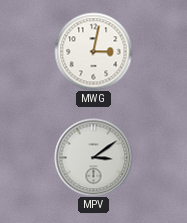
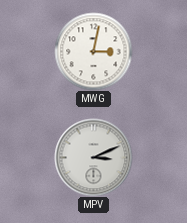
MPV: 3:09 -> 3:11 (93, 157)
